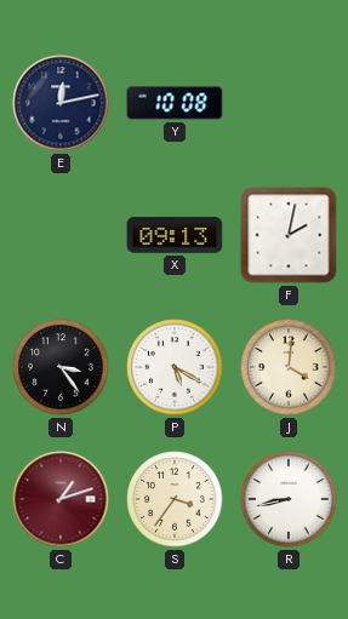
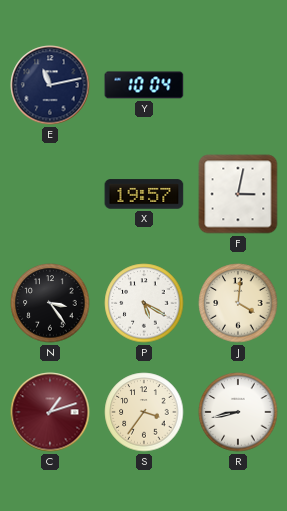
E: 12:13 -> 11:13 (50, 85)
Y: 10:08 -> 10:04 (144, 85)
X: 09:13 -> 19:57 (144, 194)
F: 2:02 -> 3:02 (238, 194)
